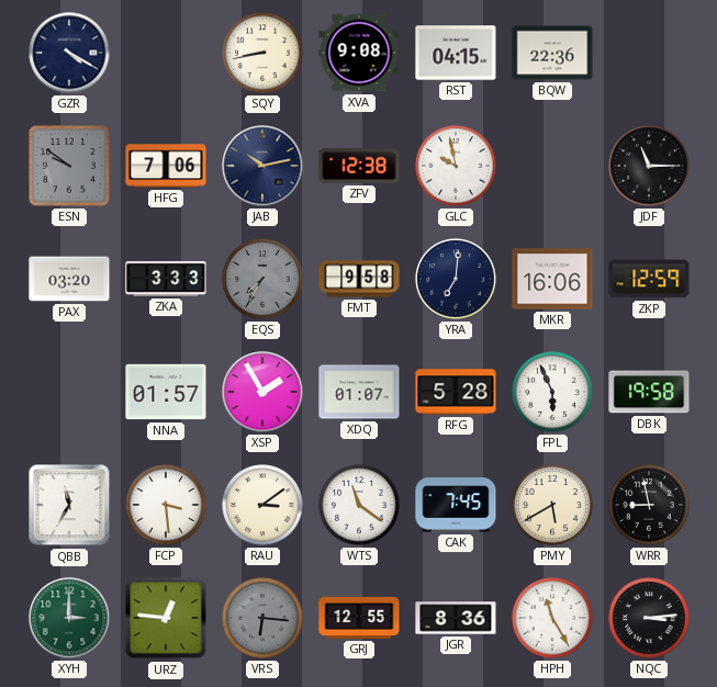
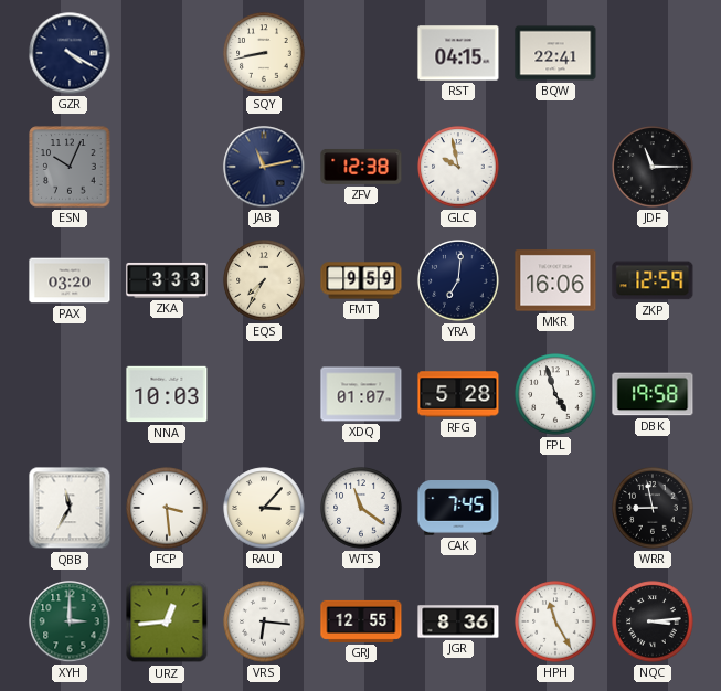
XVA: 9:08 -> none (359, 53)
BQW: 22:36 -> 22:41 (555, 53)
ESN: 9:51 -> 10:04 (70, 167)
HFG: 7:06 -> none (166, 166)
JAB: 10:13 -> 11:13 (264, 167)
EQS dial: grey -> cream (264, 280)
FMT: 9:58 -> 9:59 (361, 280)
NNA: 01:57 -> 10:03 (167, 394)
XSP: 1:55 -> none (262, 392)
FPL: 5:56 -> 4:57 (555, 394)
RAU: 3:09 -> 3:07 (264, 508)
PMY: 5:40 -> none (552, 505)
URZ: 12:46 -> 12:44 (167, 621)
VRS dial: grey -> white (264, 621)
